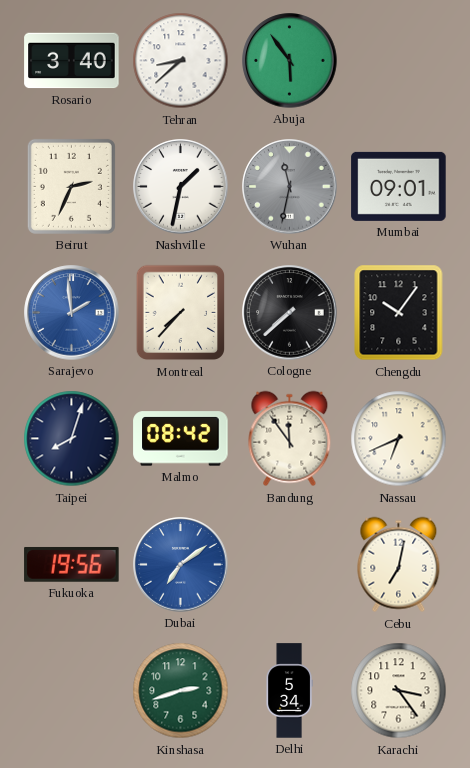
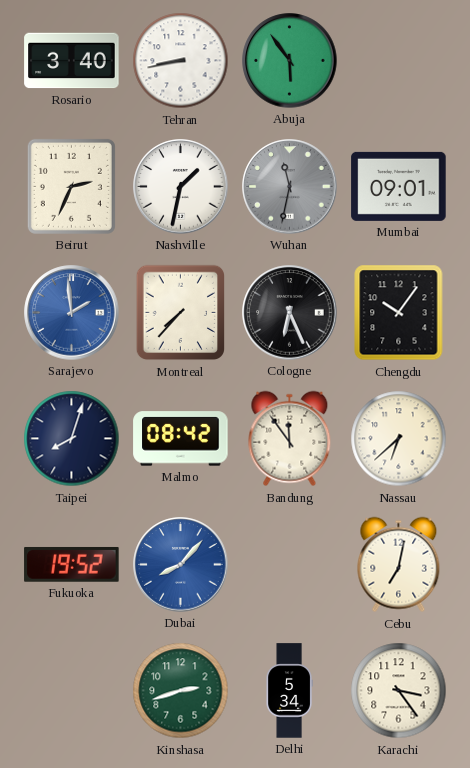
Tehran: 8:38 -> 8:43 (181, 61)
Cologne: 7:38 -> 6:26 (290, 313)
Nassau: 6:41 -> 6:38 (399, 439)
Fukuoka: 19:56 -> 19:52 (72, 564)
Dubai: 7:09 -> 8:07 (181, 565)
